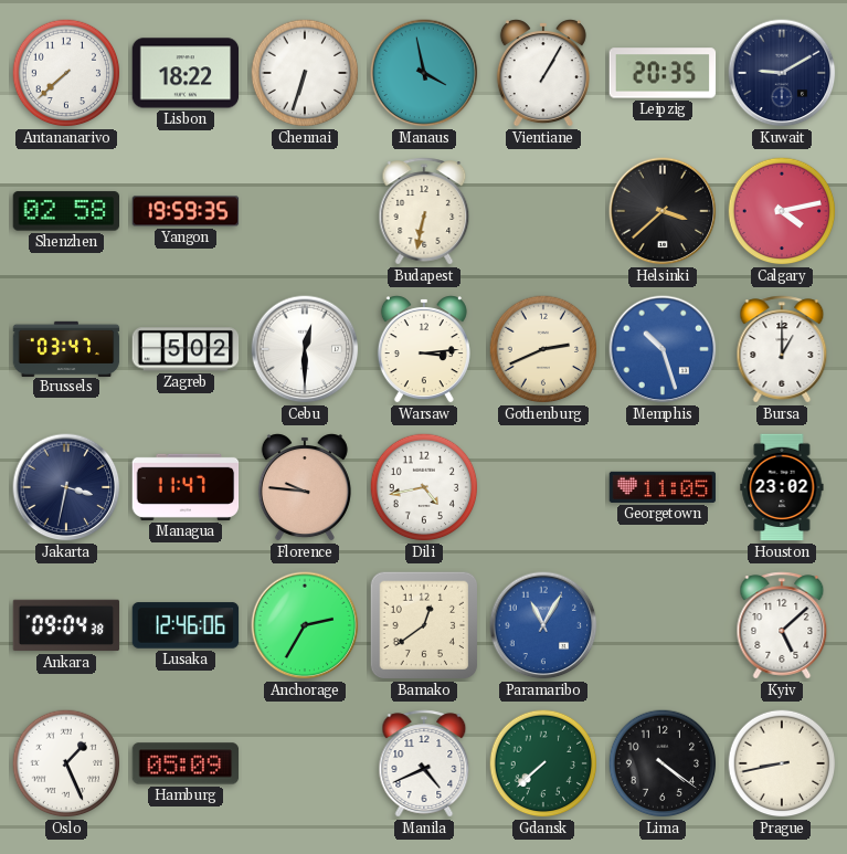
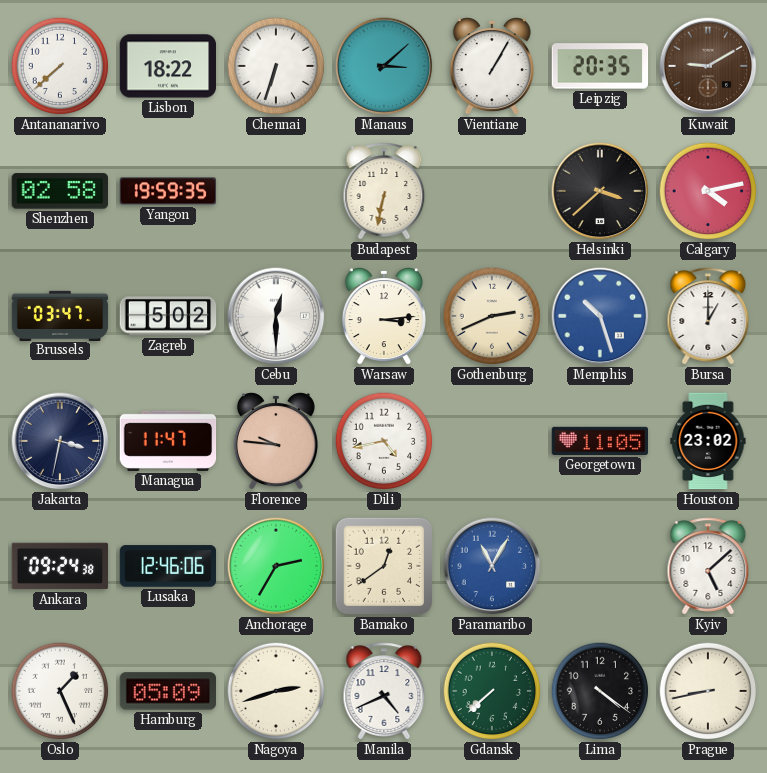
Manaus: 3:58 -> 3:08 (384, 66)
Kuwait dial: navy -> brown (708, 66)
Ankara: 09:04 -> 09:24 (60, 566)
Nagoya: none -> 2:42 (276, 691)
